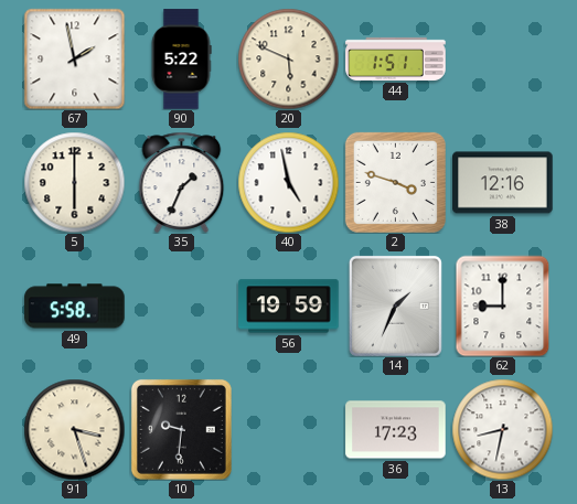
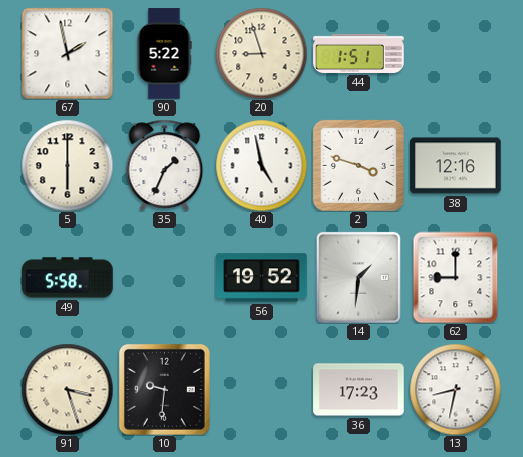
20: 5:49 -> 8:57 (261, 53)
56: 19:59 -> 19:52 (262, 278)
14: 1:34 -> 1:31 (358, 277)
